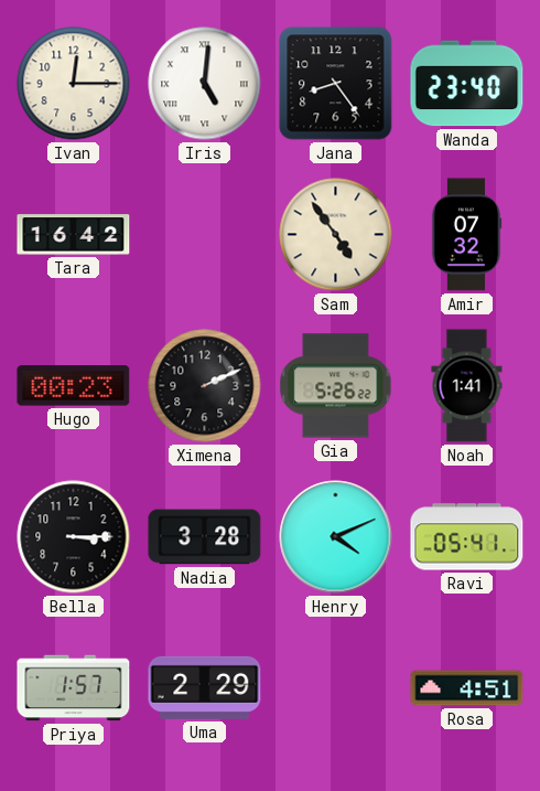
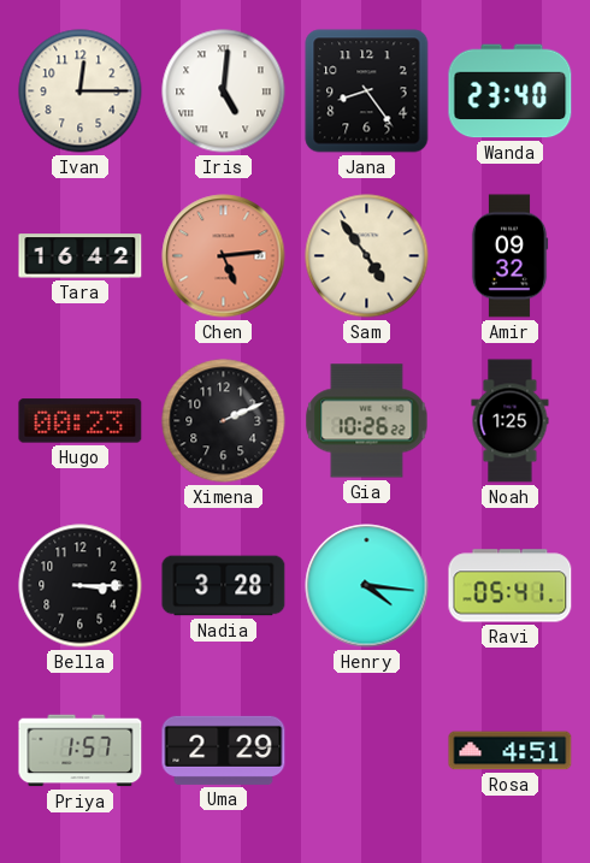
Chen: none -> 5:14 (224, 256)
Amir: 07:32 -> 09:32 (509, 256)
Gia: 5:26 -> 10:26 (367, 421)
Noah: 1:41 -> 1:25 (511, 421)
Henry: 4:11 -> 4:16 (367, 586)
